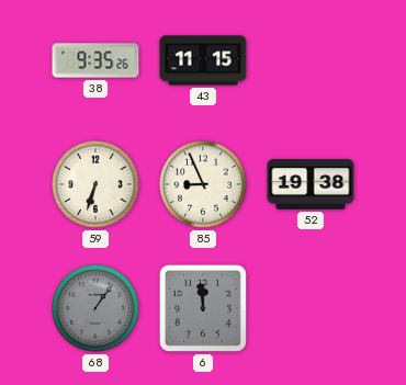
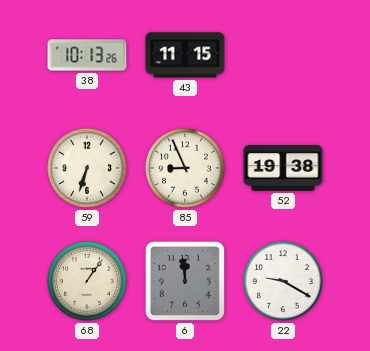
38: 9:35 -> 10:13 (87, 55)
68 dial: grey -> cream (87, 281)
22: none -> 9:20 (283, 281)
